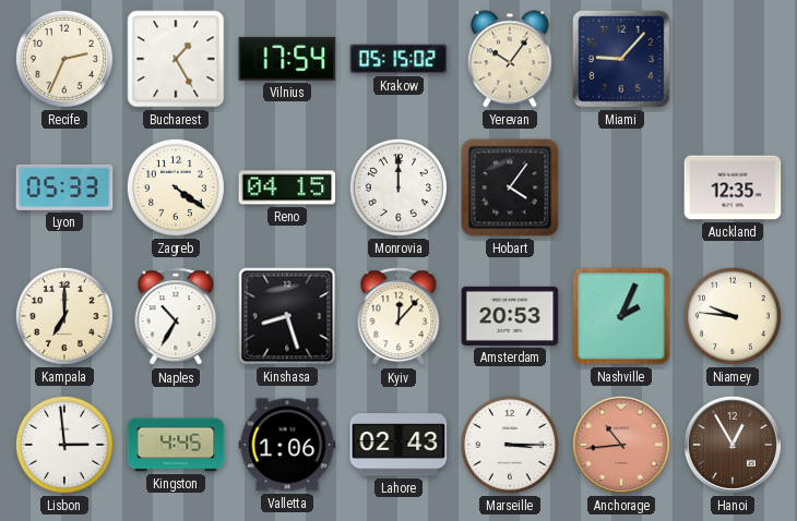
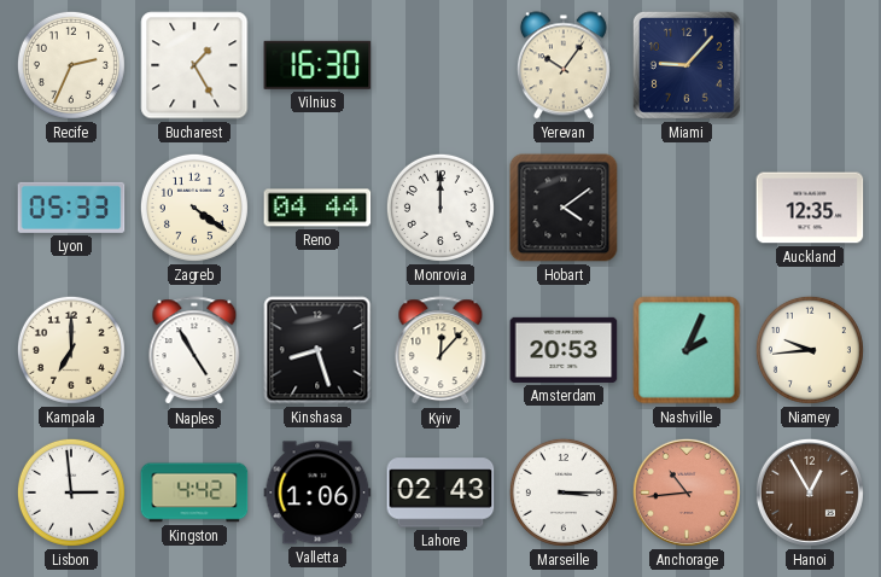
Vilnius: 17:54 -> 16:30 (317, 65)
Krakow: 05:15 -> none (398, 59)
Reno: 04:15 -> 04:44 (317, 208)
Hobart: 4:06 -> 4:09 (564, 208)
Naples: 10:35 -> 4:55 (194, 351)
Niamey: 9:46 -> 9:44 (810, 350)
Kingston: 4:45 -> 4:42 (194, 493)
